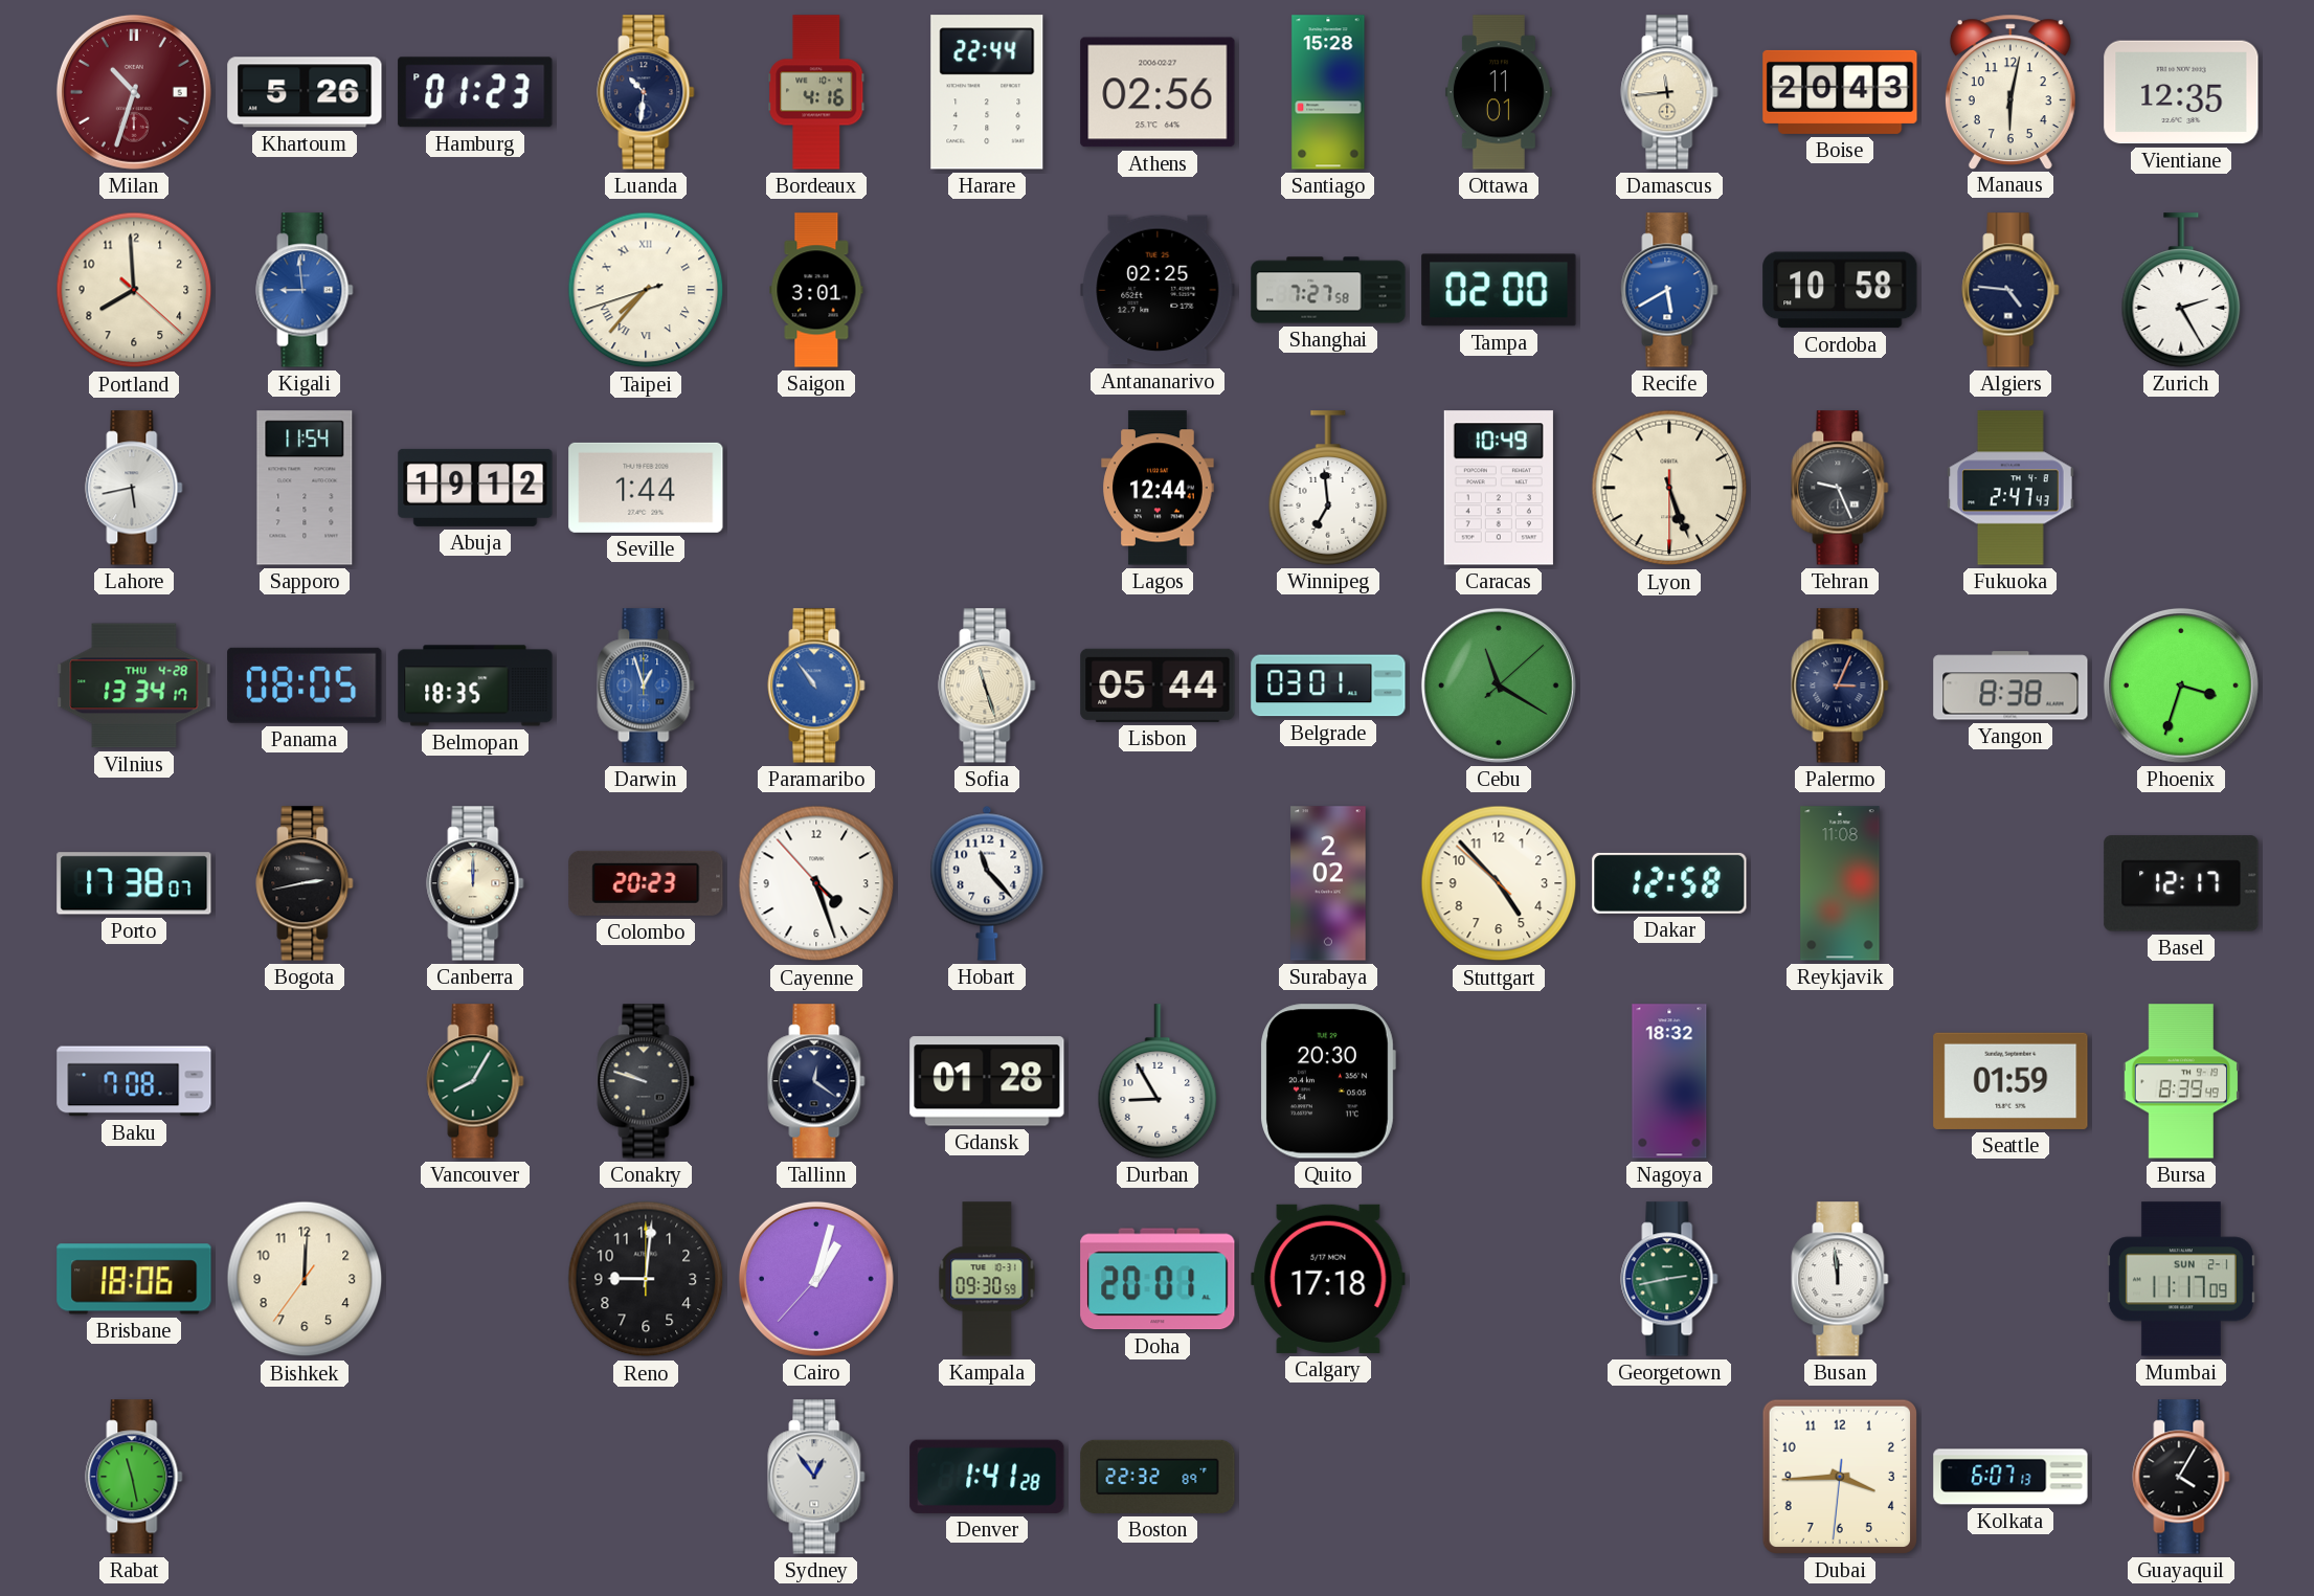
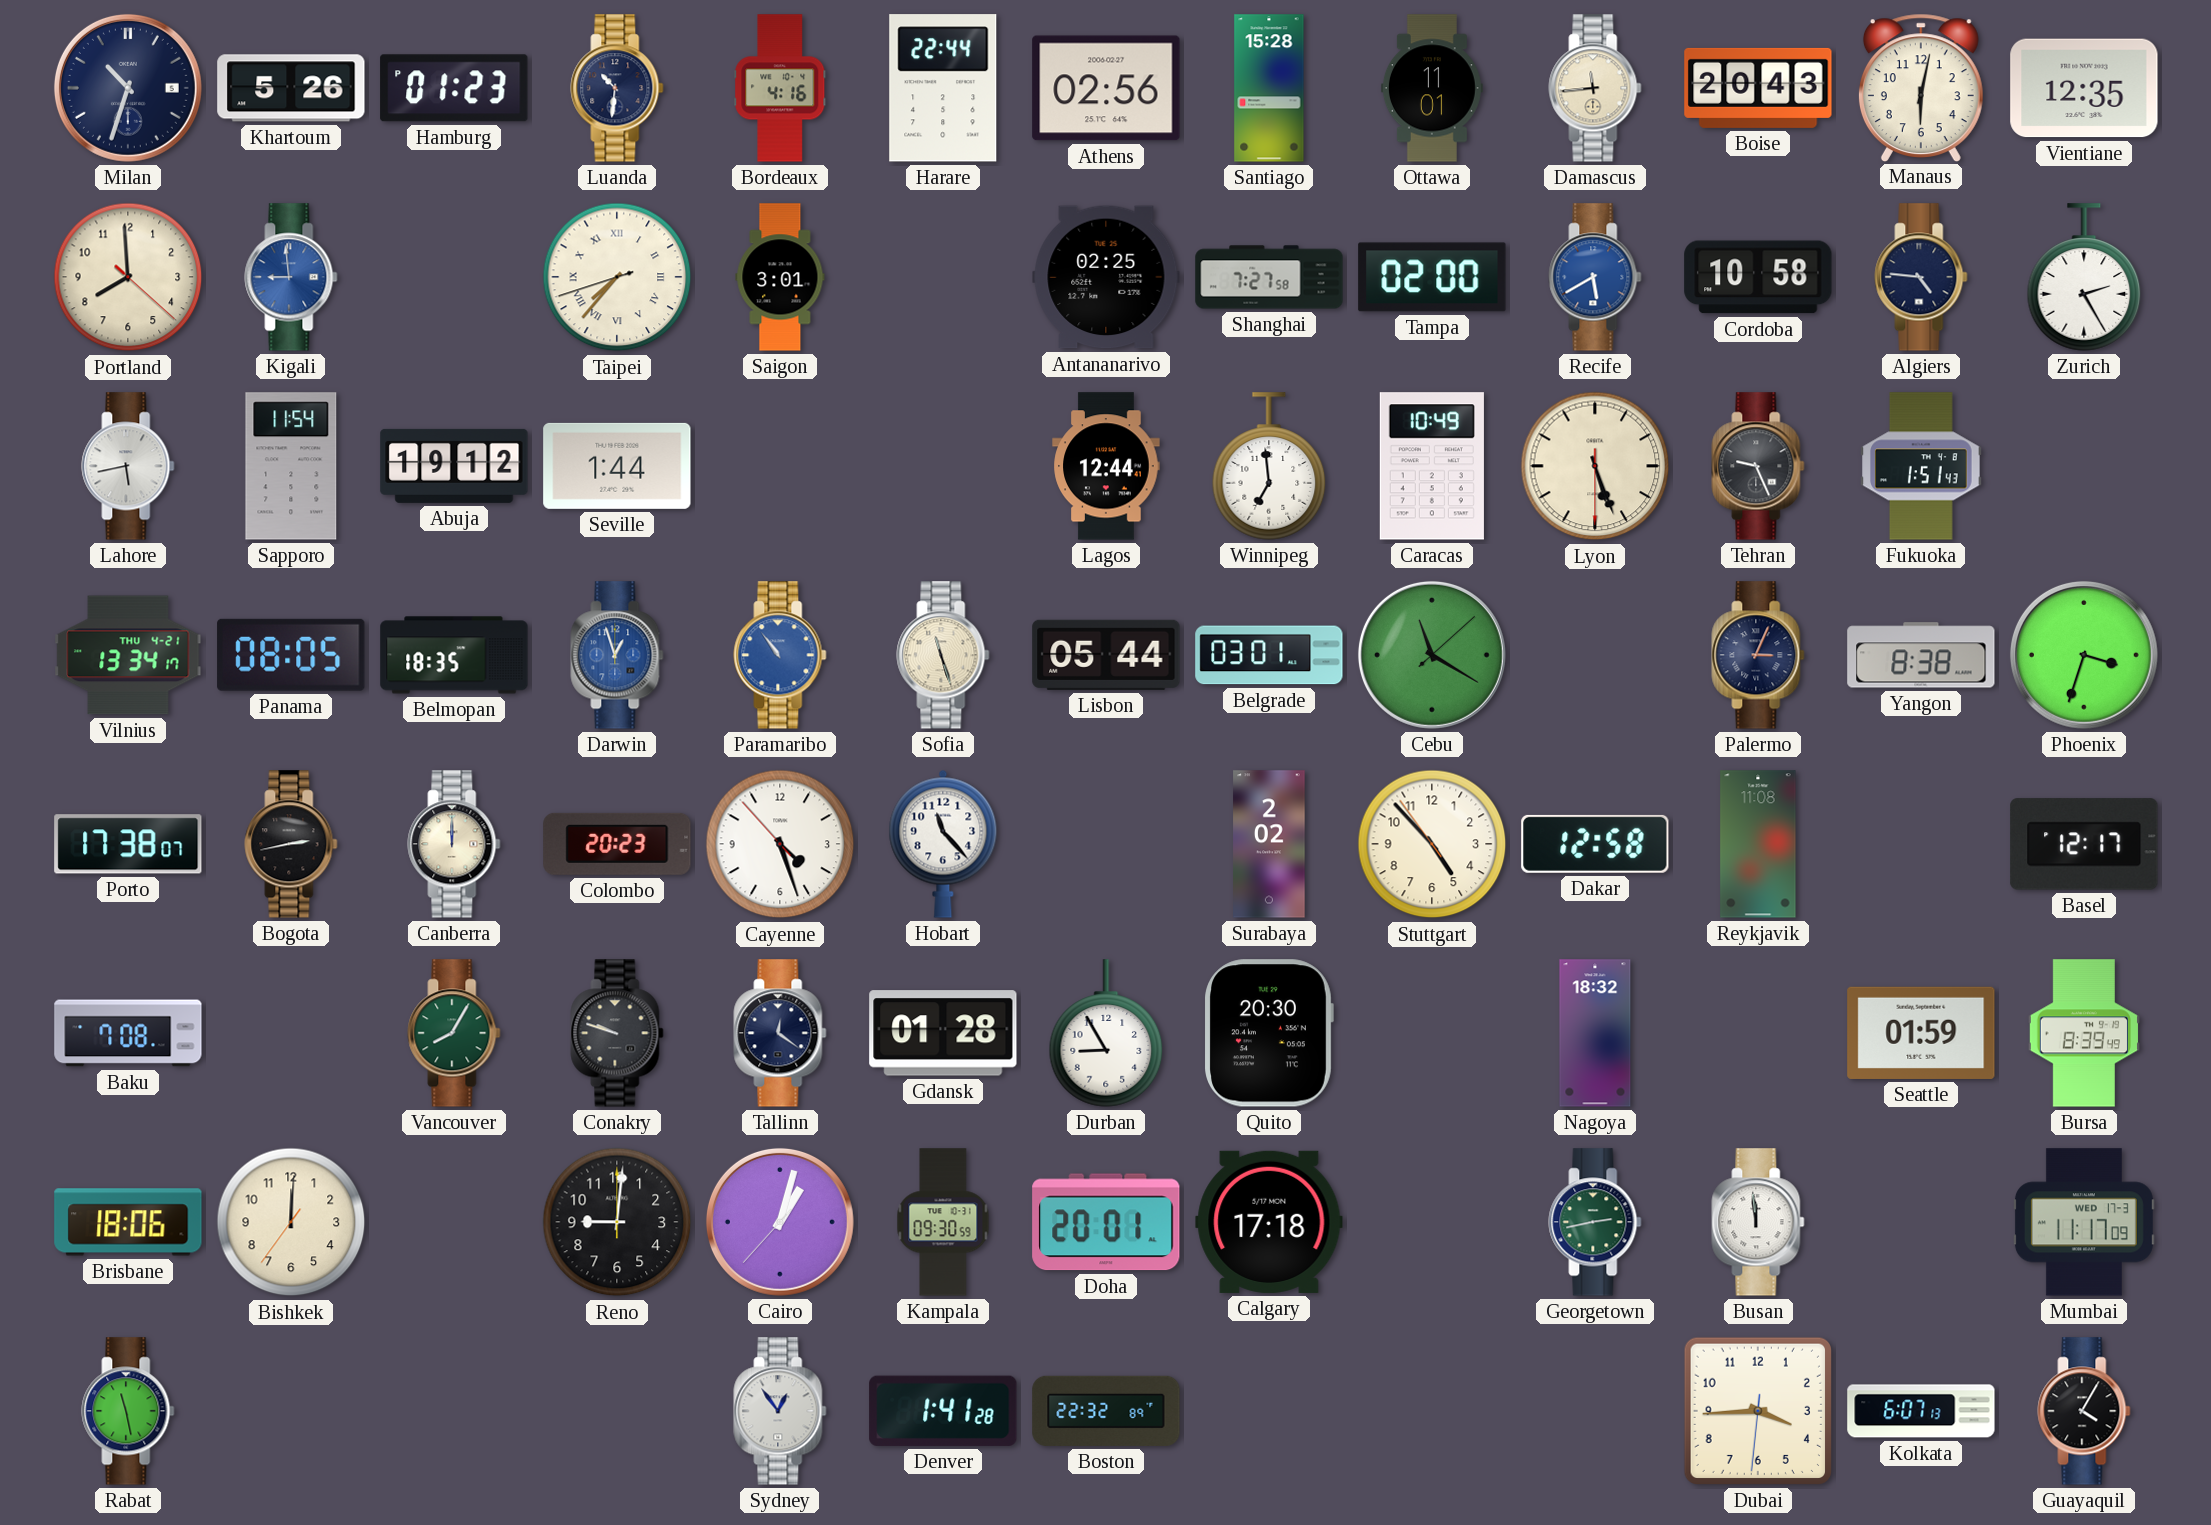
Milan dial: burgundy -> navy (128, 88)
Fukuoka: 2:47 -> 1:51 (1921, 466)
Vilnius date: THU 4-28 -> THU 4-21 (128, 655)
Stuttgart: 4:52:52 -> 4:52:54 (1432, 844)
Mumbai date: SUN 2-1 -> WED 17-3 (2084, 1222)
